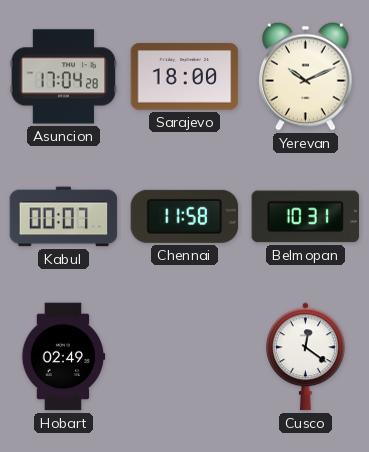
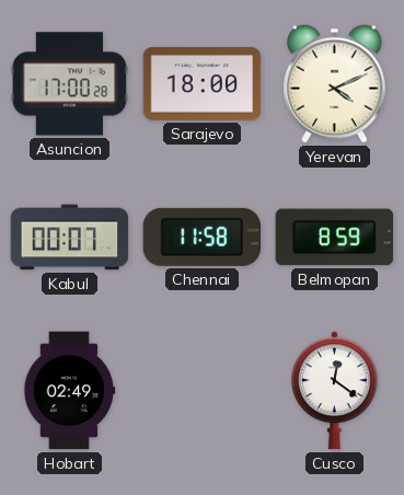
Asuncion: 17:04 -> 17:00 (70, 84)
Yerevan: 10:11 -> 4:11 (335, 83)
Belmopan: 10:31 -> 8:59 (335, 238)
